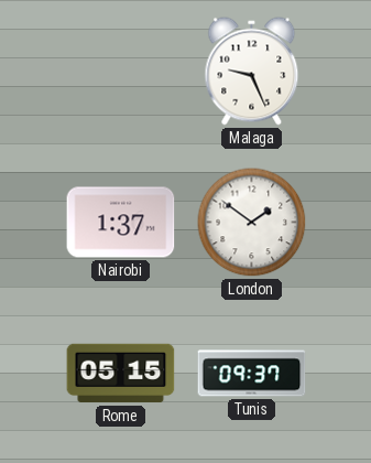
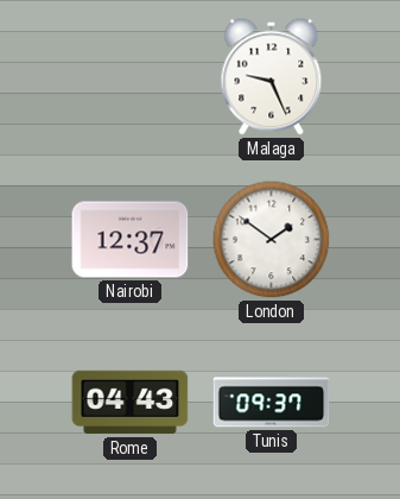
Nairobi: 1:37 -> 12:37 (131, 240)
Rome: 05:15 -> 04:43 (131, 403)
